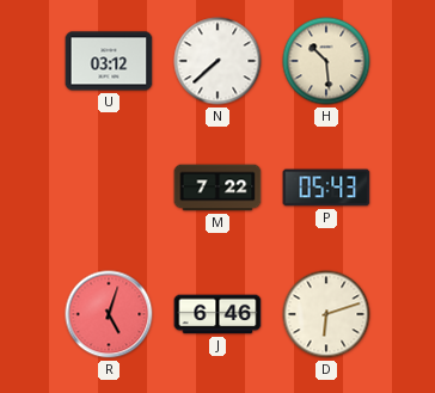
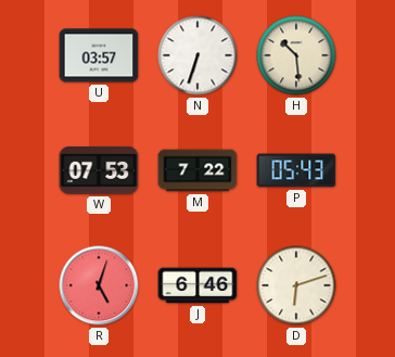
U: 03:12 -> 03:57 (99, 55)
N: 7:38 -> 6:33 (197, 55)
W: none -> 07:53 (99, 170)
